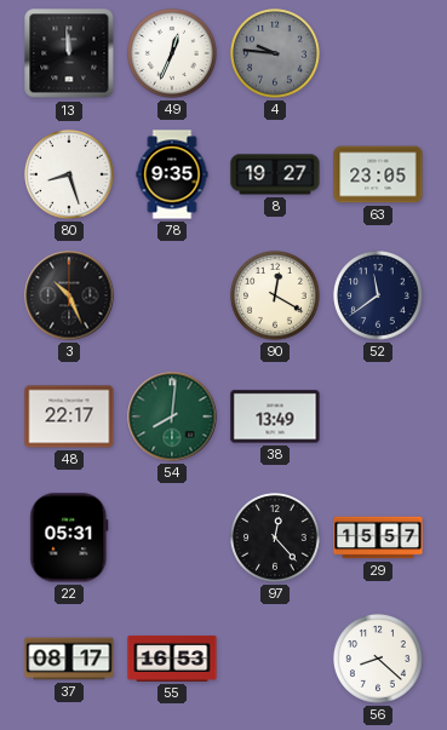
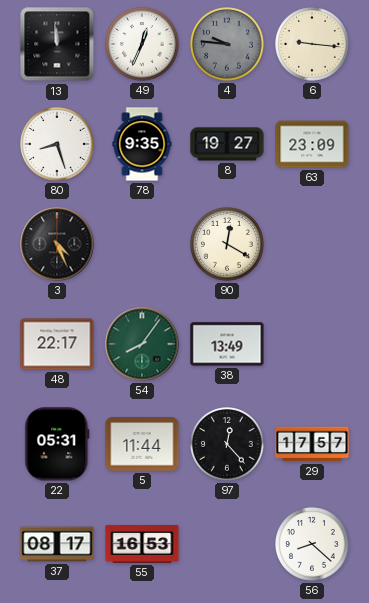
6: none -> 9:16 (312, 44)
63: 23:05 -> 23:09 (312, 144)
3: 10:26 -> 4:26 (57, 244)
52: 11:39 -> none (378, 295)
54: 8:01 -> 8:06 (142, 344)
5: none -> 11:44 (142, 444)
29: 15:57 -> 17:57 (312, 444)
